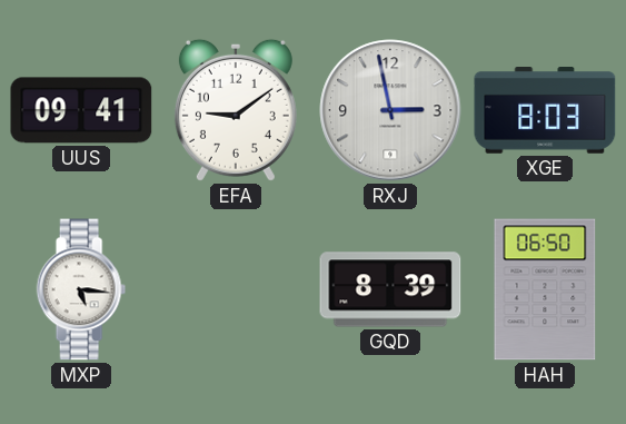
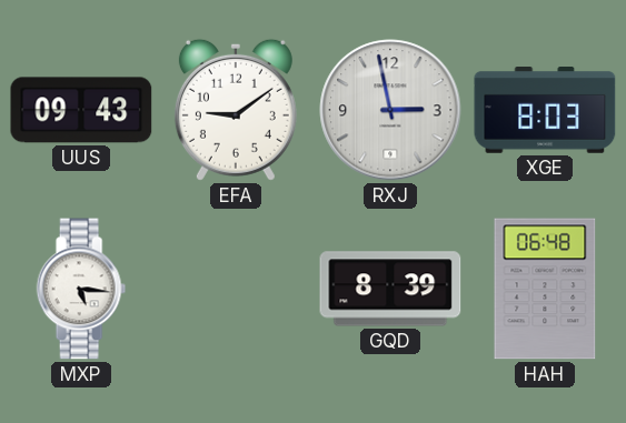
UUS: 09:41 -> 09:43 (81, 110)
HAH: 06:50 -> 06:48 (545, 289)
